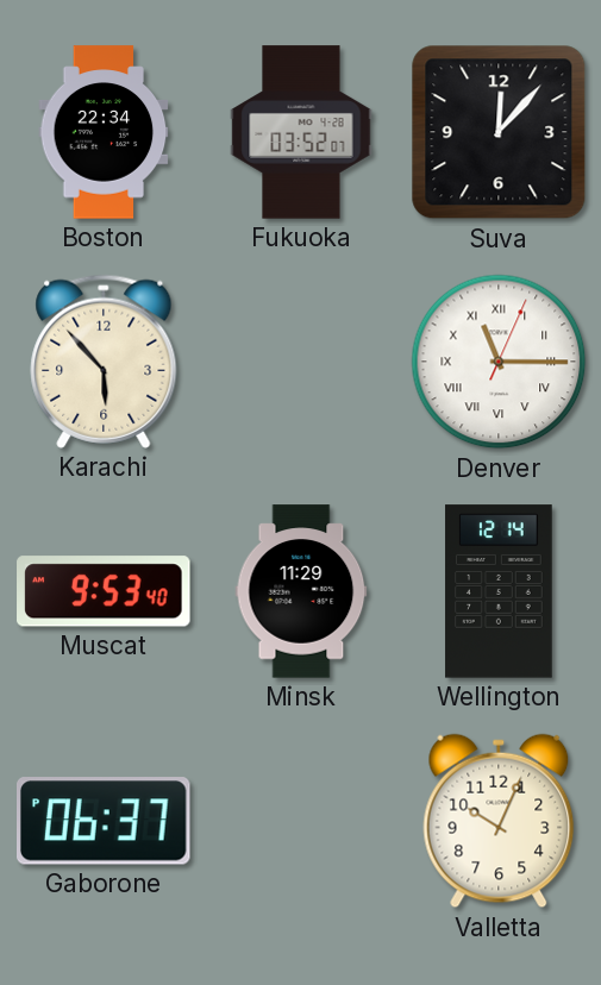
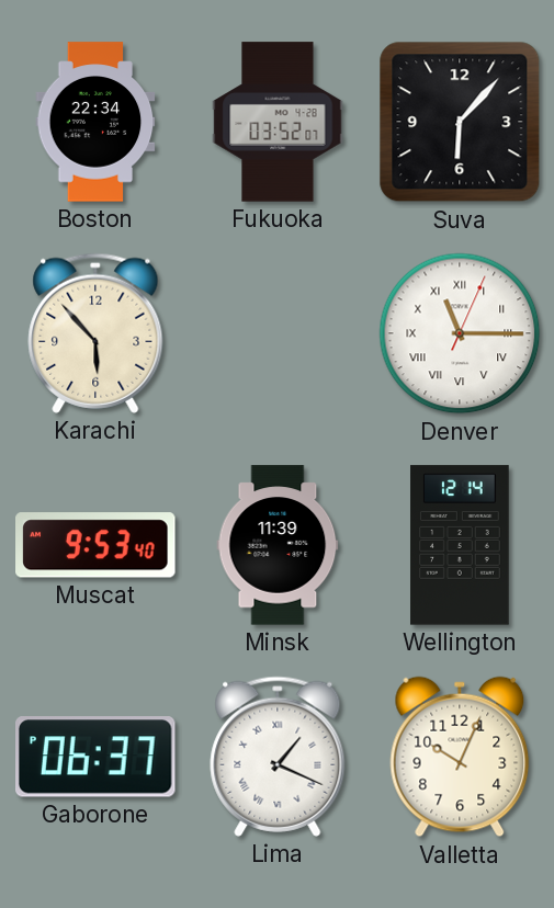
Suva: 12:07 -> 6:07 (460, 122)
Minsk: 11:29 -> 11:39 (278, 545)
Lima: none -> 1:19 (278, 757)
